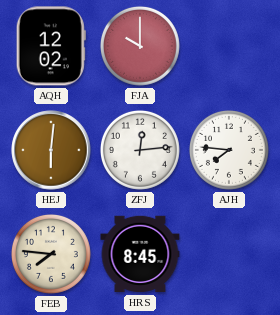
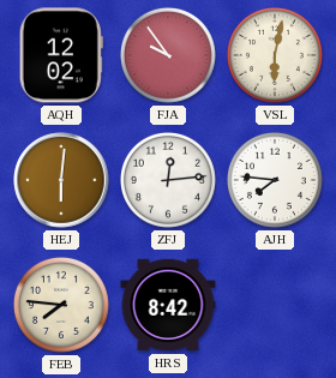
FJA: 10:00 -> 9:54 (168, 55)
VSL: none -> 6:02 (275, 55)
HRS: 8:45 -> 8:42 (168, 305)
